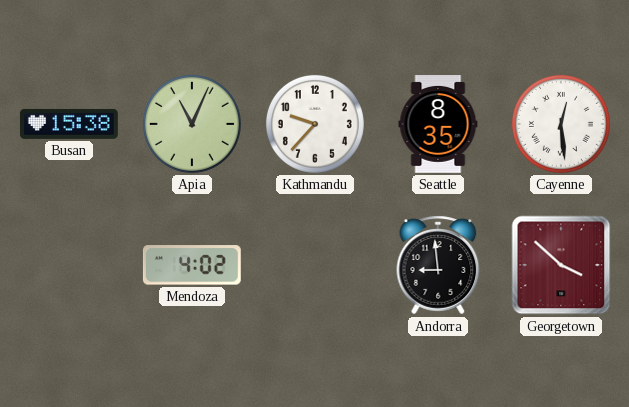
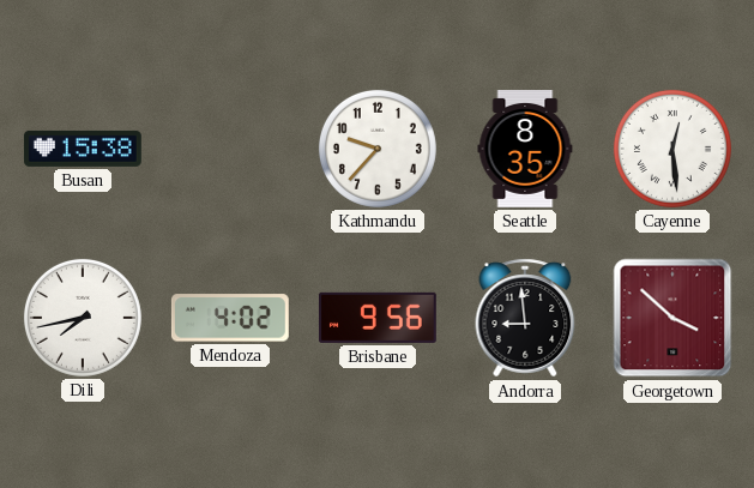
Apia: 11:04 -> none (192, 124)
Dili: none -> 7:43 (83, 318)
Brisbane: none -> 9:56 (378, 318)
